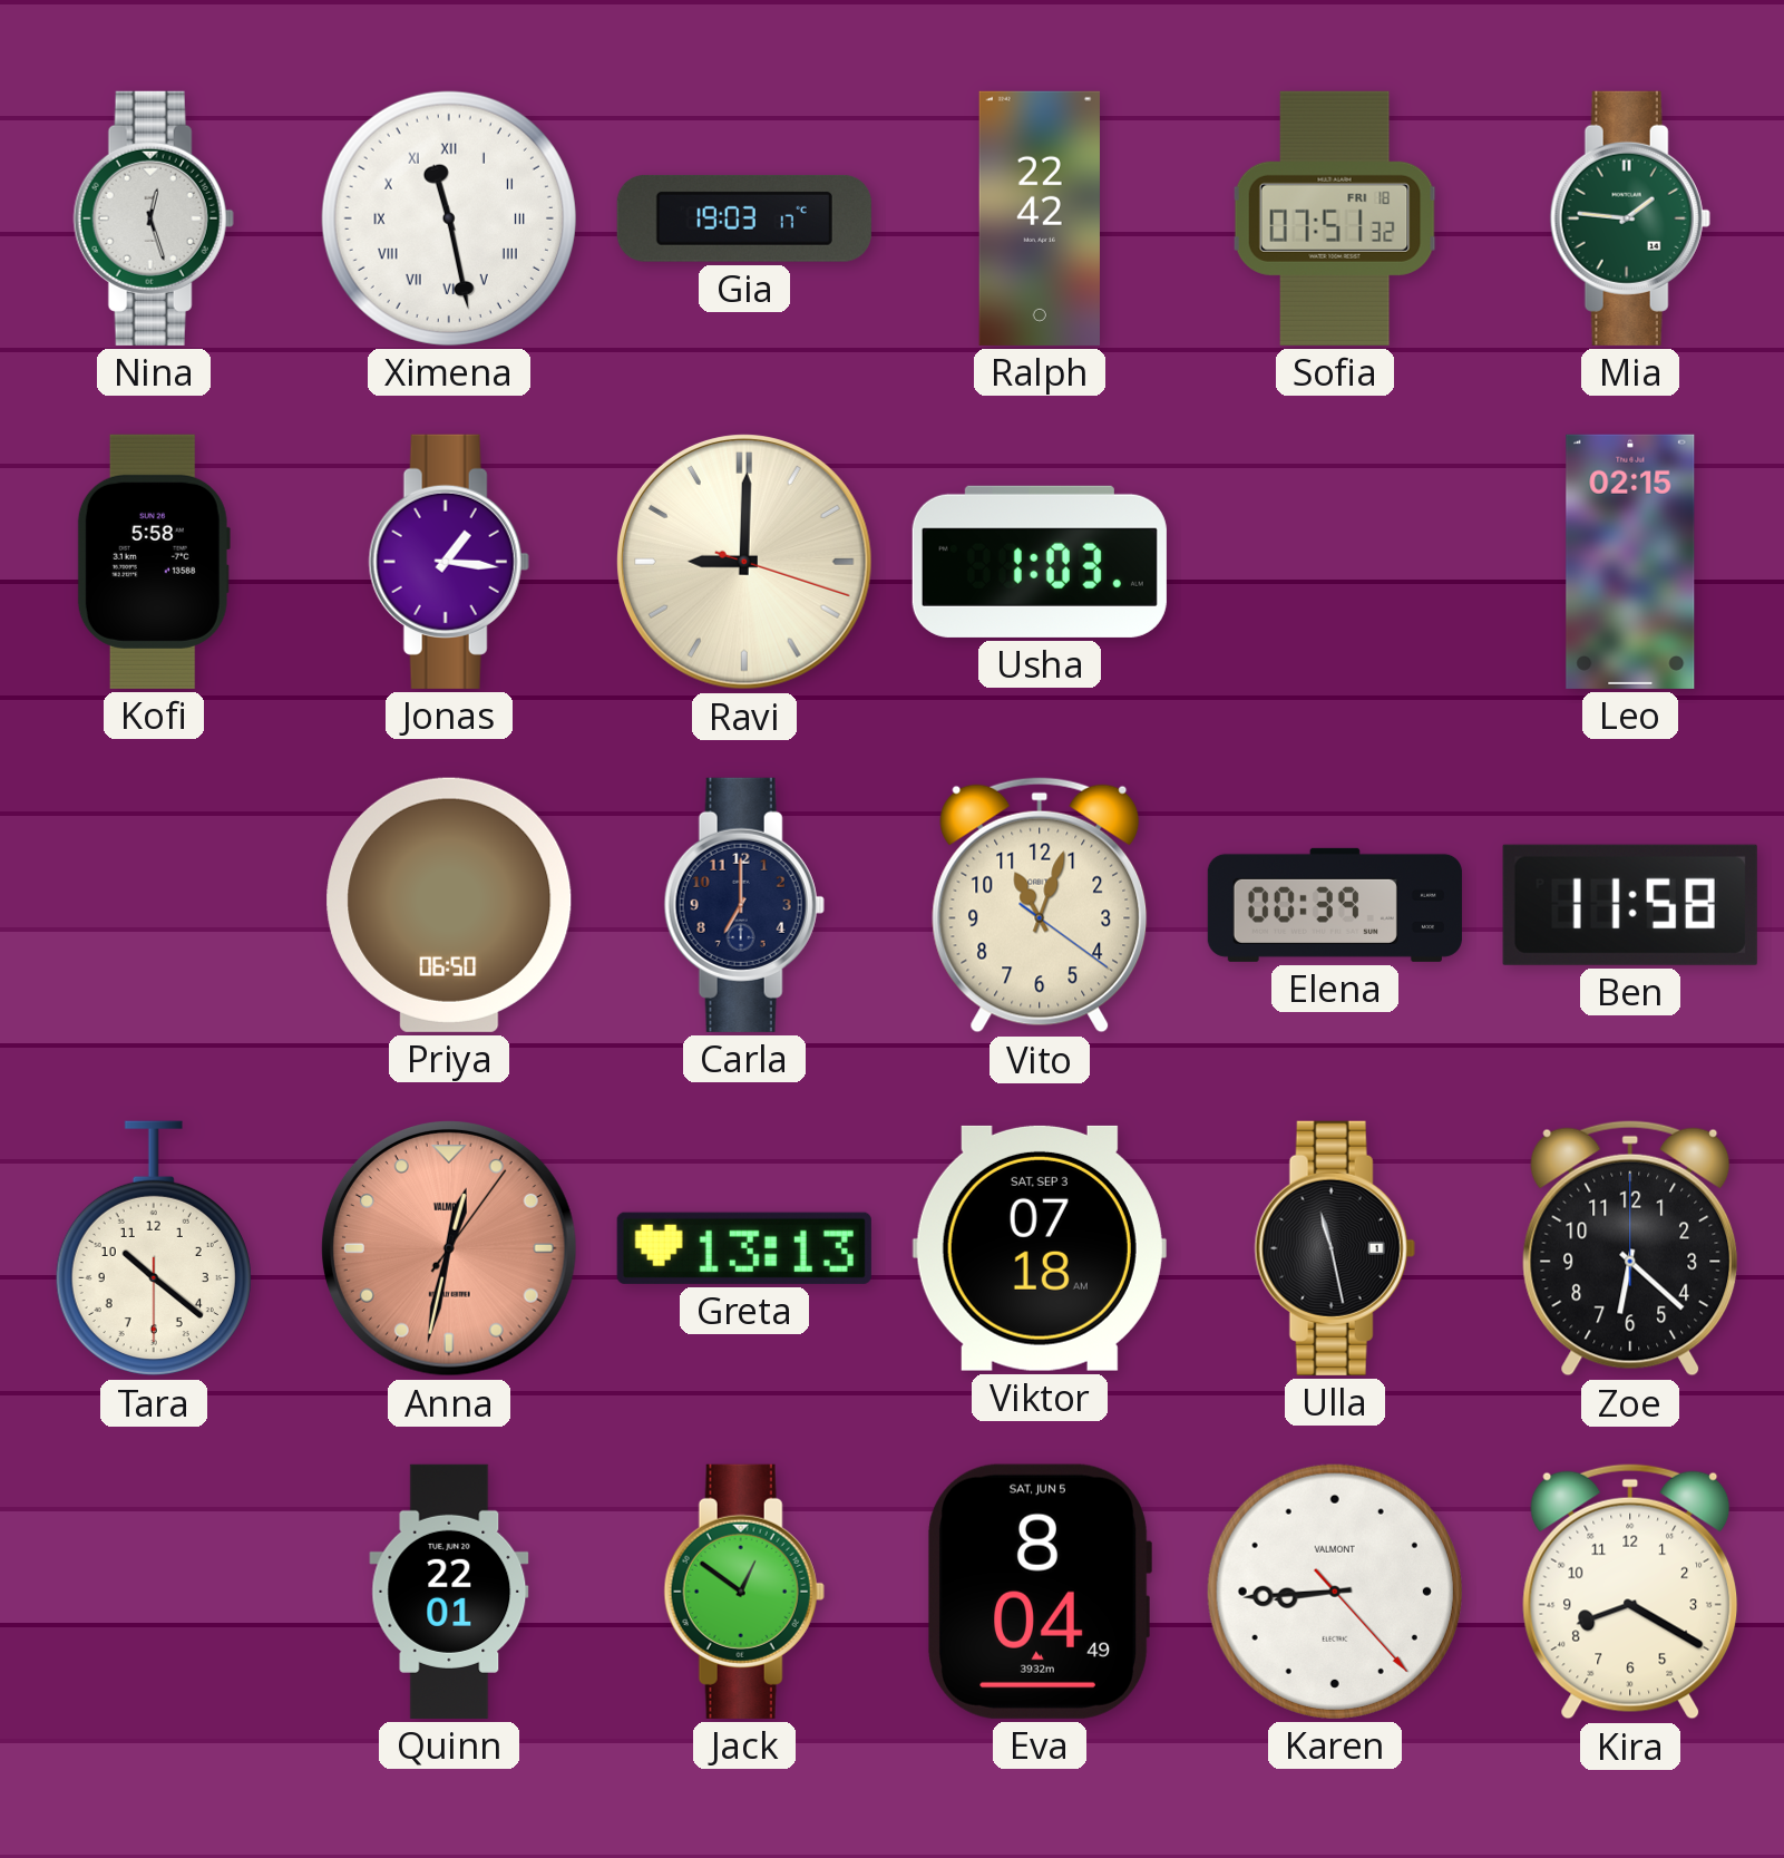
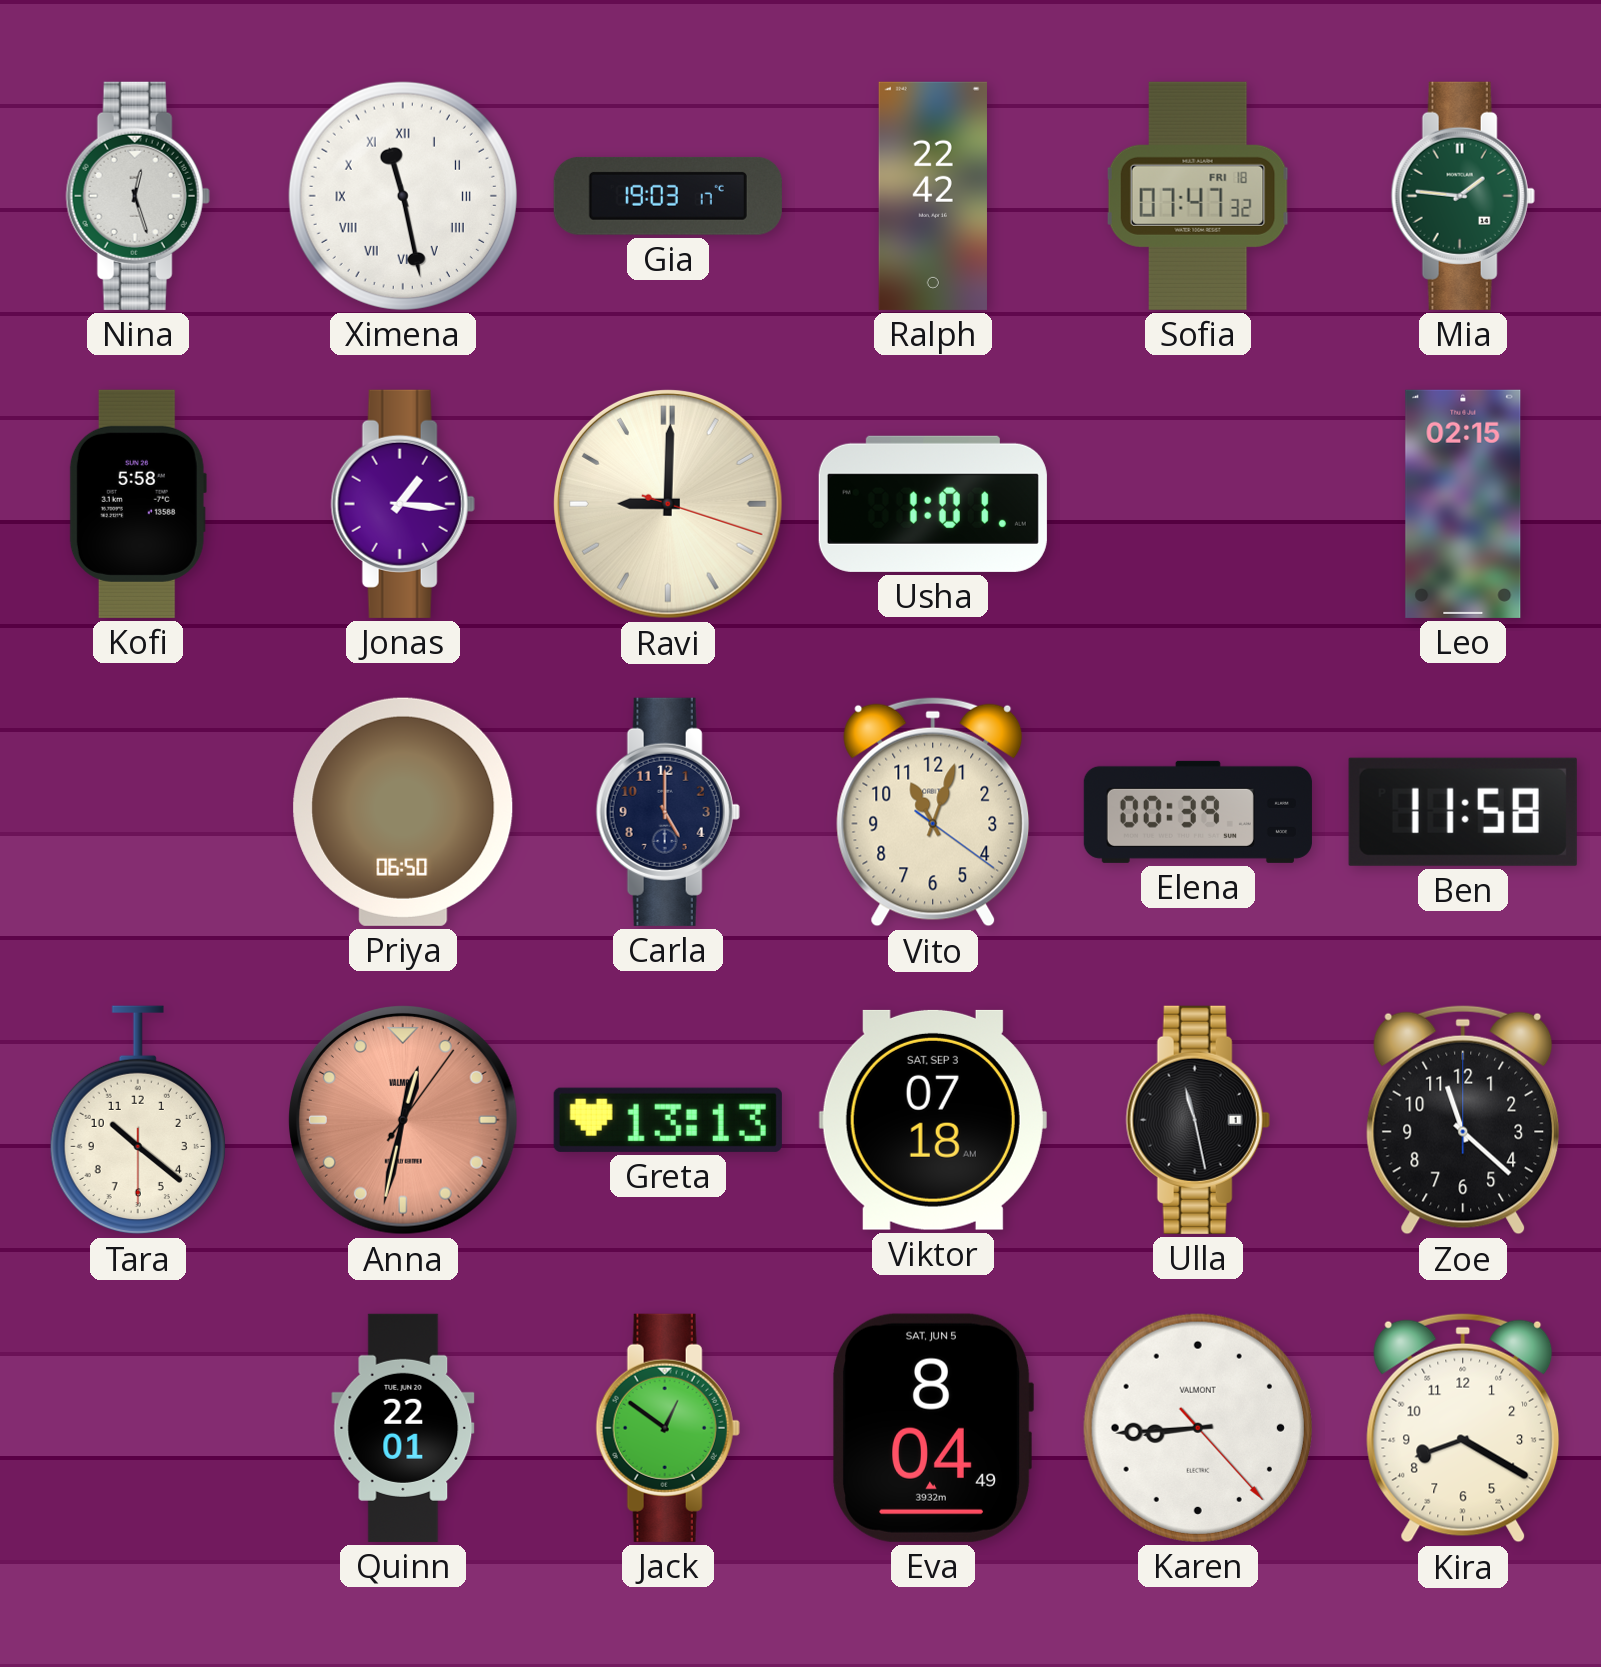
Sofia: 07:51 -> 07:47 (1198, 196)
Usha: 1:03 -> 1:01 (933, 504)
Carla: 7:00 -> 5:00 (668, 812)
Zoe: 6:22 -> 11:22 (1463, 1120)
